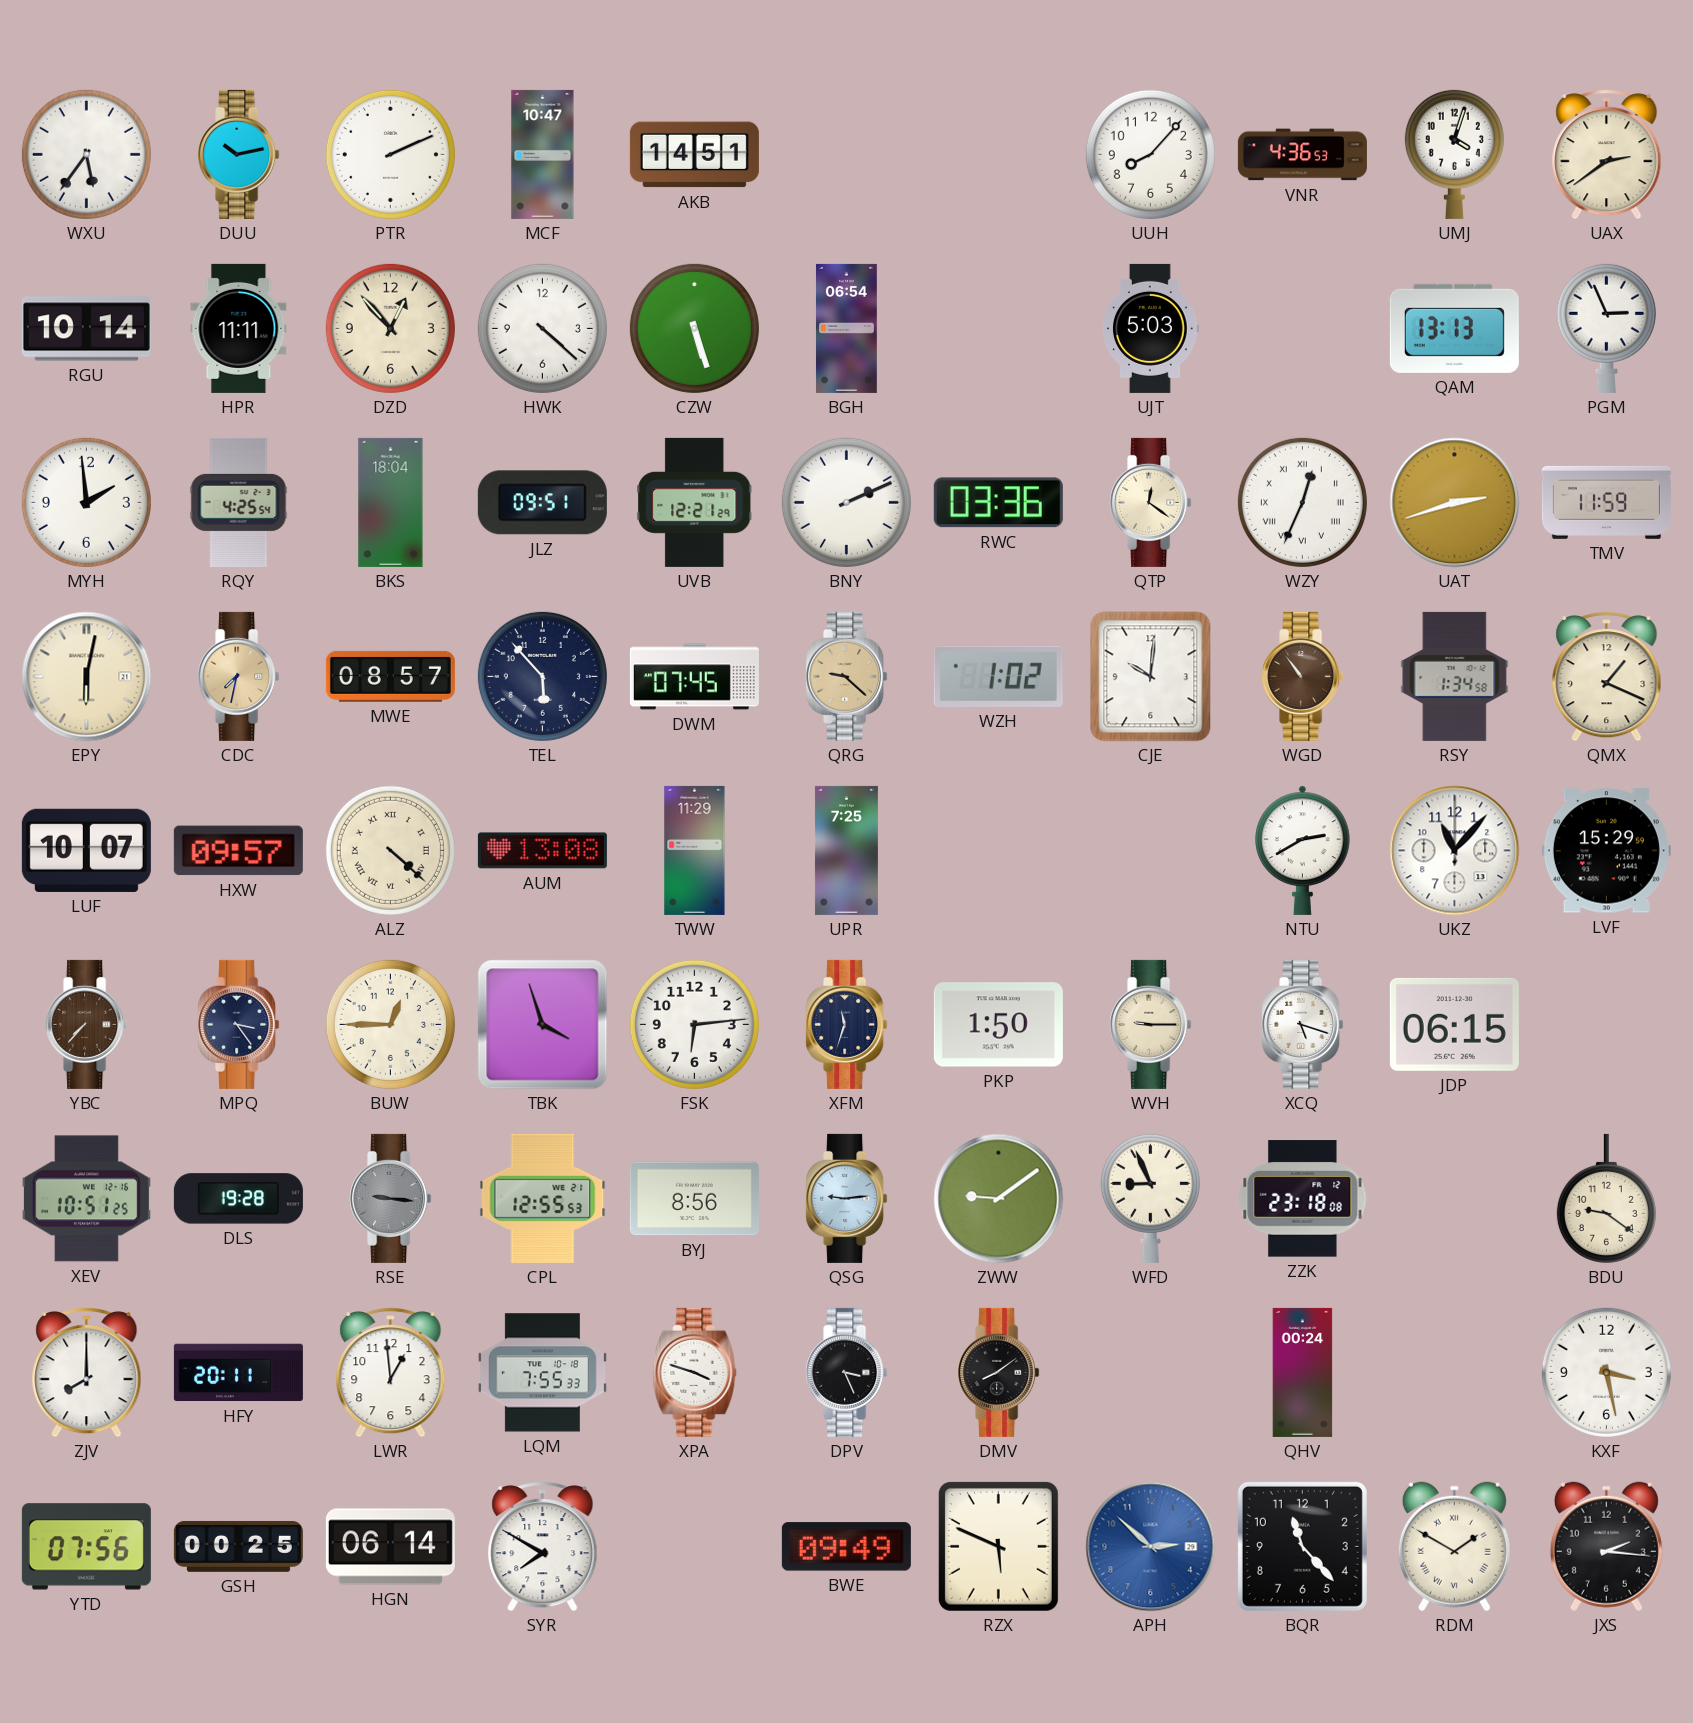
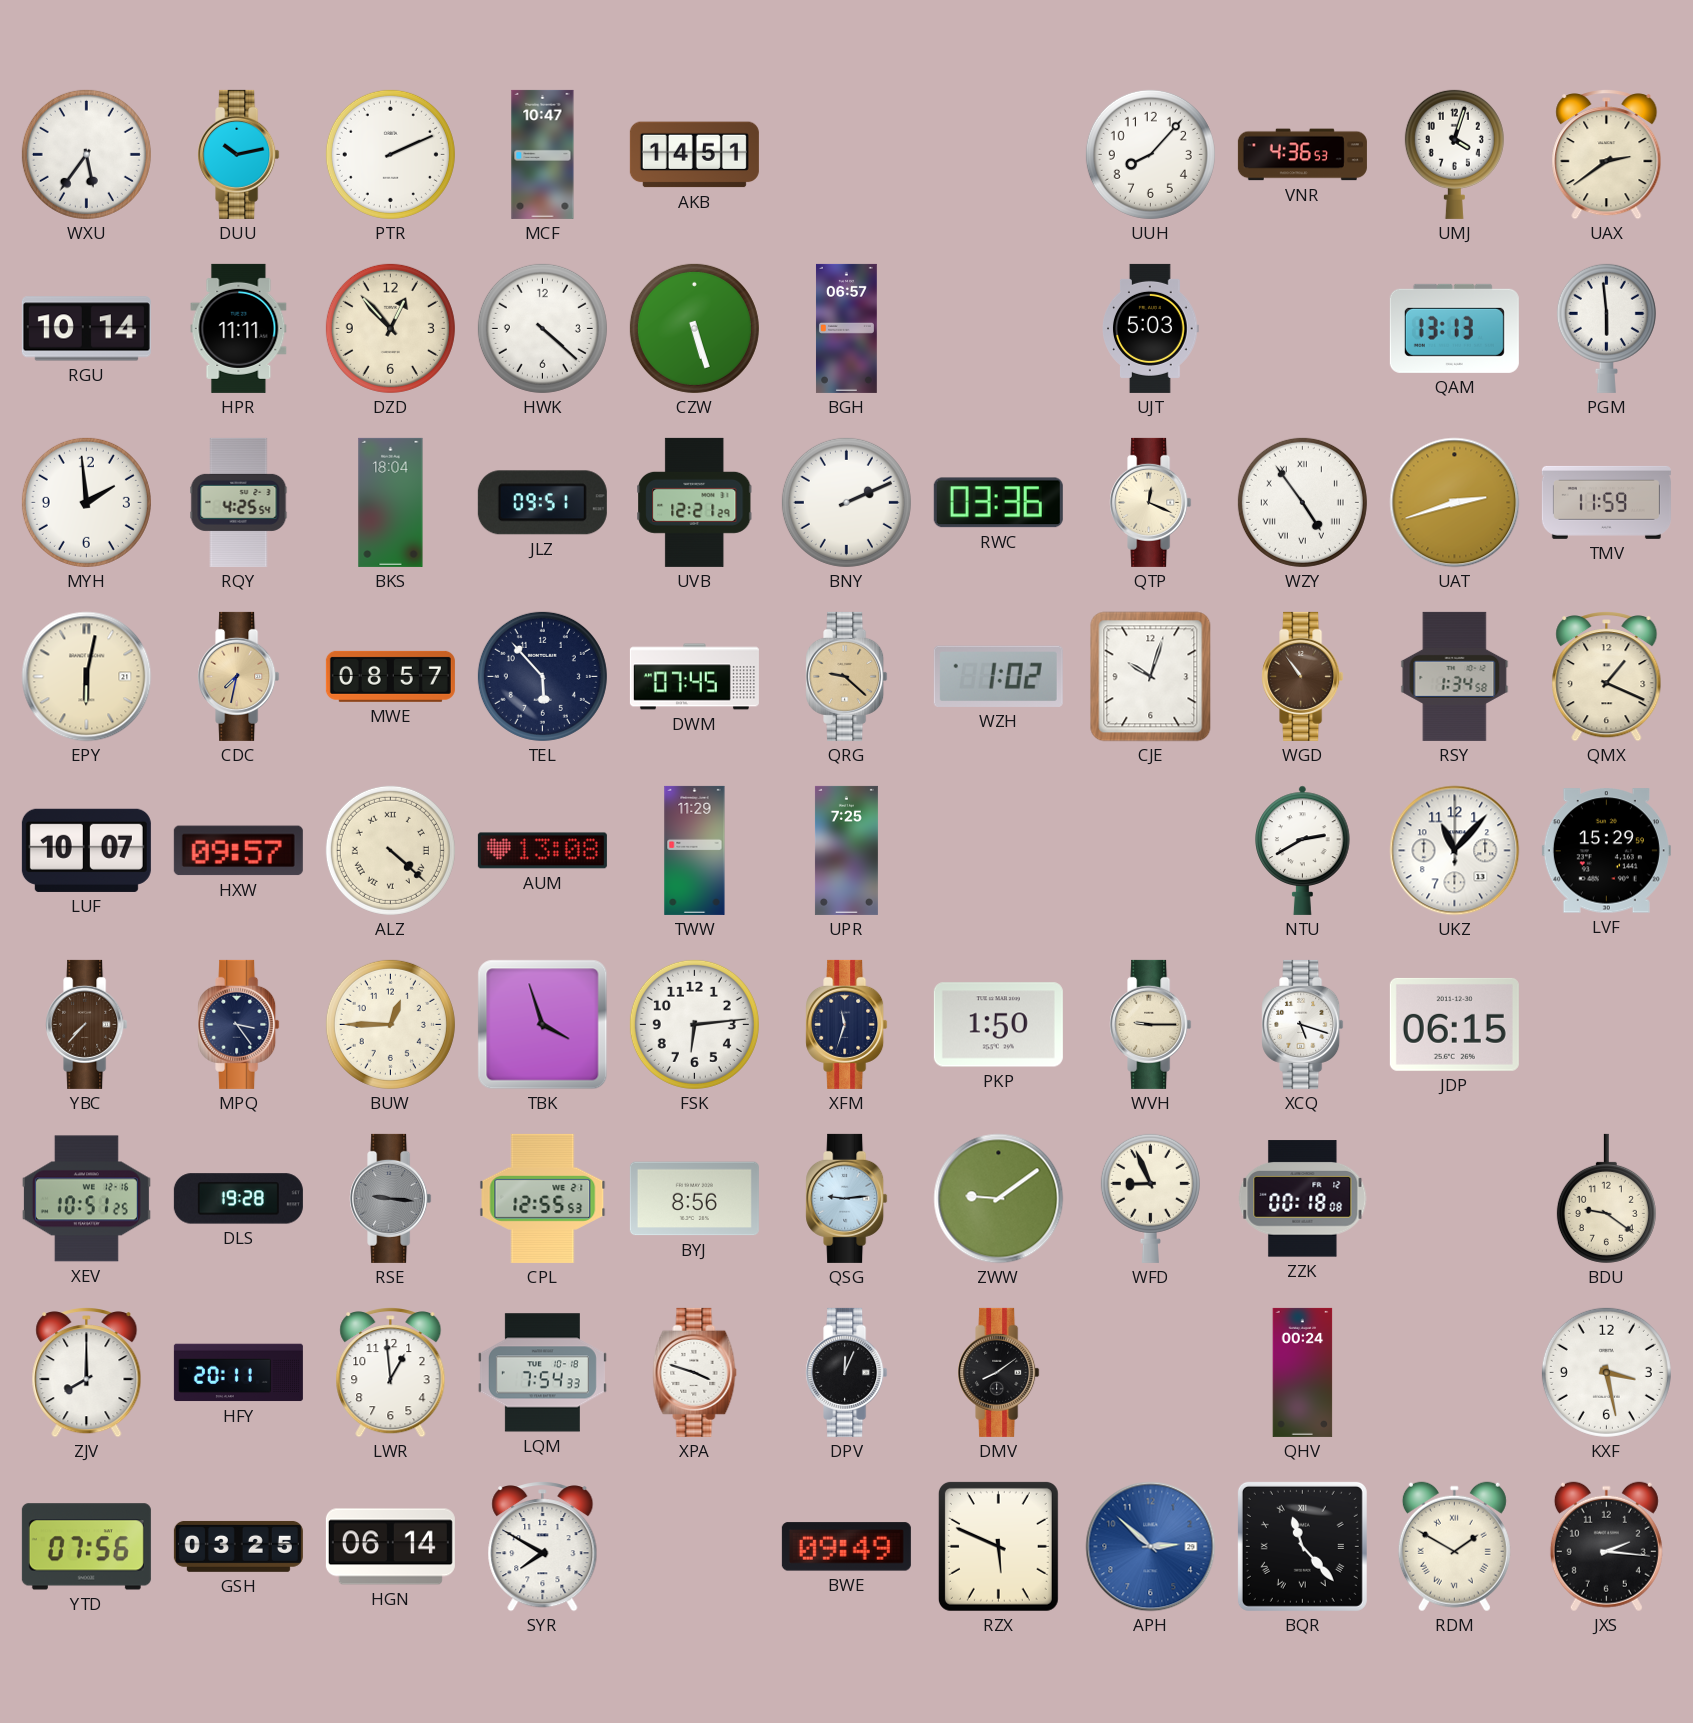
BGH: 06:54 -> 06:57 (846, 328)
PGM: 2:56 -> 5:59 (1606, 328)
QTP: 12:21 -> 12:19 (1151, 502)
WZY: 12:34 -> 4:54 (1302, 502)
CJE: 10:01 -> 10:03 (1151, 677)
ZZK: 23:18 -> 00:18 (1303, 1199)
LQM: 7:55 -> 7:54 (542, 1373)
DPV: 3:26 -> 12:04 (847, 1372)
GSH: 00:25 -> 03:25 (238, 1546)
BQR numerals: Arabic -> Roman (1302, 1546)
